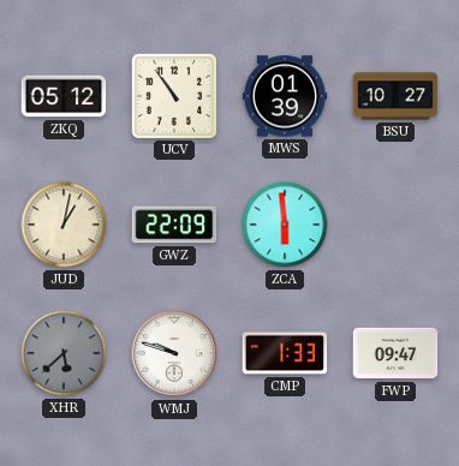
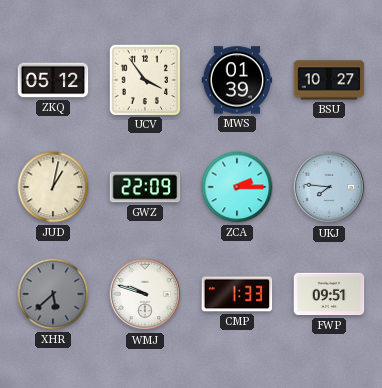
UCV: 10:54 -> 3:54 (144, 79)
ZCA: 5:59 -> 2:15 (237, 187)
UKJ: none -> 7:46 (329, 187)
FWP: 09:47 -> 09:51 (329, 294)
